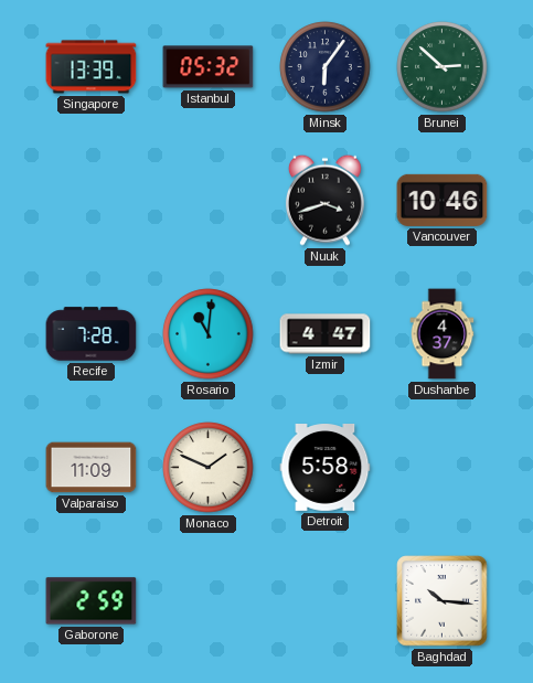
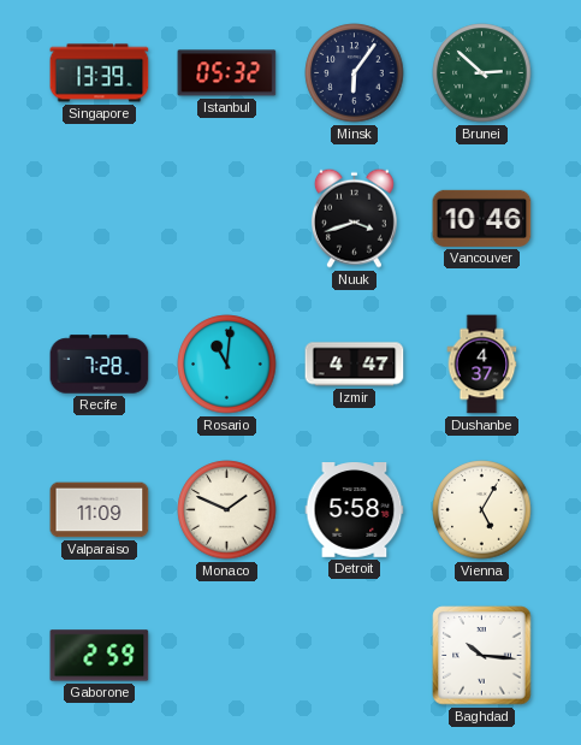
Vienna: none -> 5:05 (482, 510)
